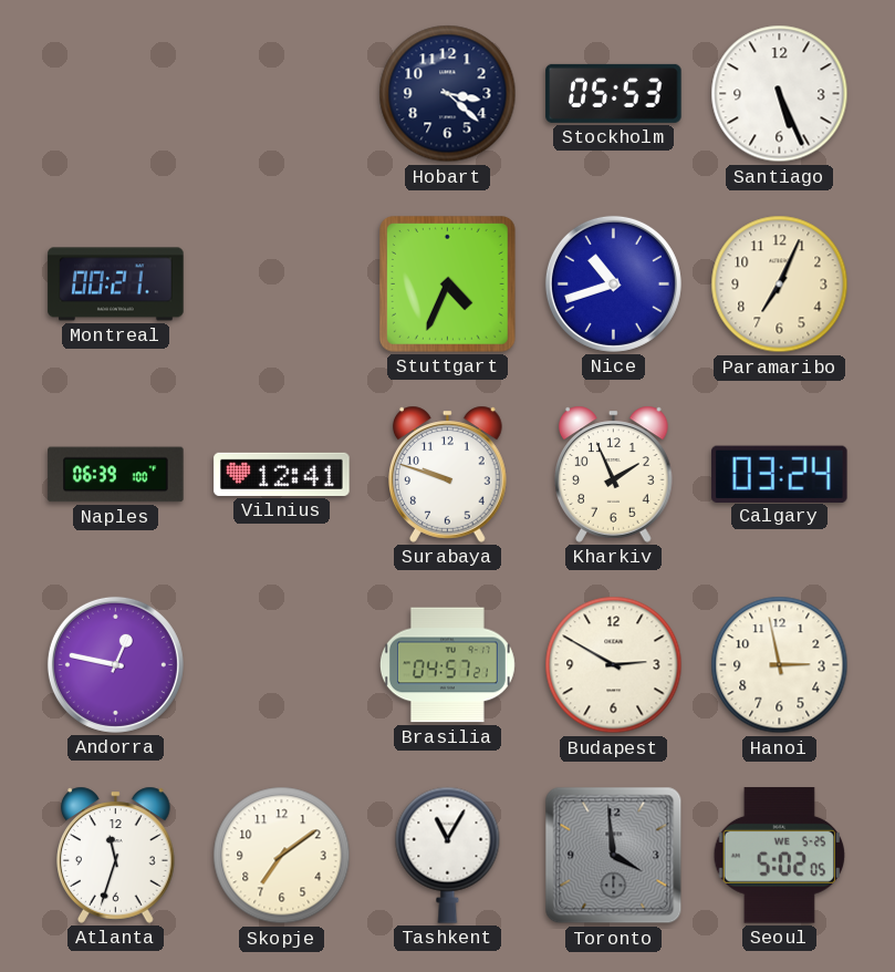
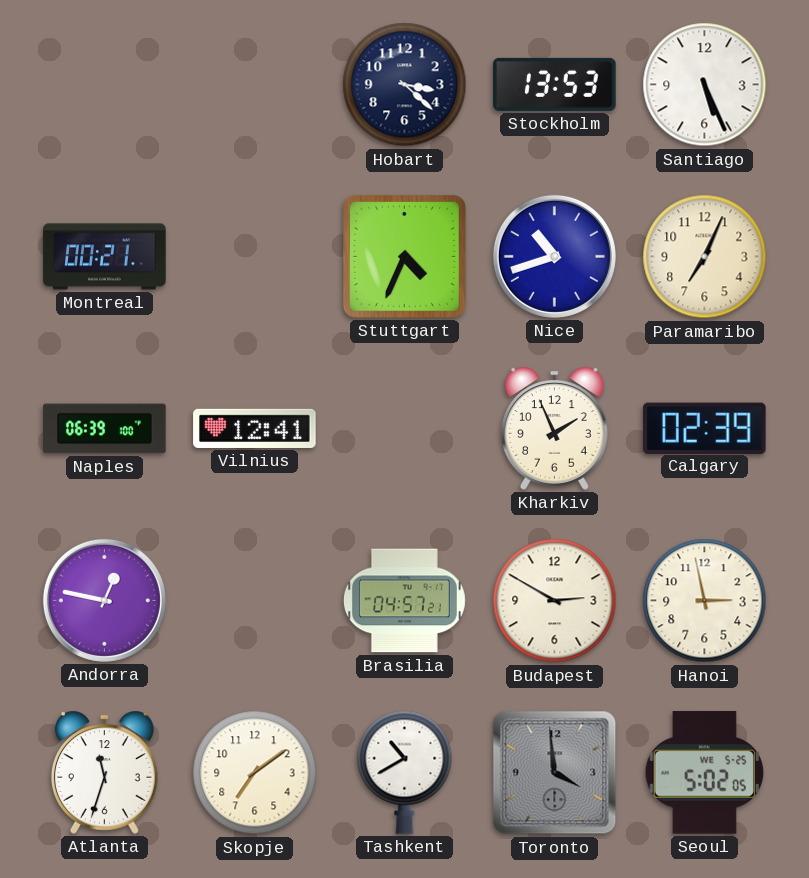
Stockholm: 05:53 -> 13:53 (555, 84)
Surabaya: 9:48 -> none (448, 474)
Calgary: 03:24 -> 02:39 (705, 428)
Tashkent: 11:05 -> 10:40 (405, 772)
